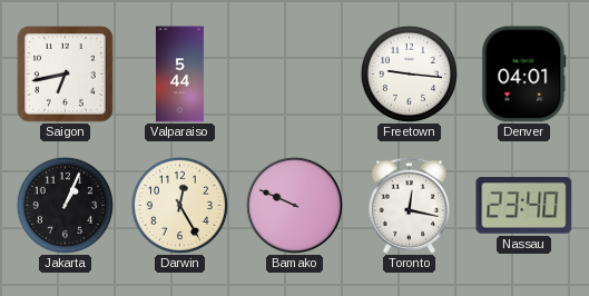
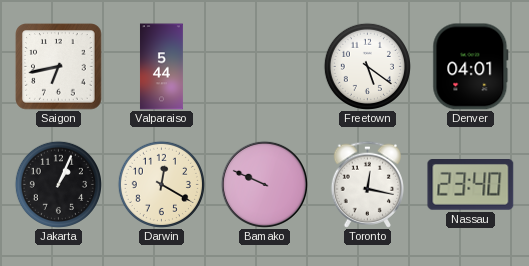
Freetown: 9:16 -> 5:21 (367, 66)
Darwin: 12:25 -> 12:20 (161, 184)
